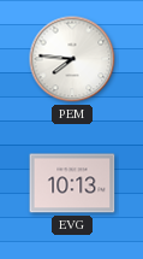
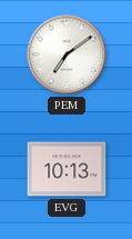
PEM: 7:46 -> 7:09 (67, 54)
